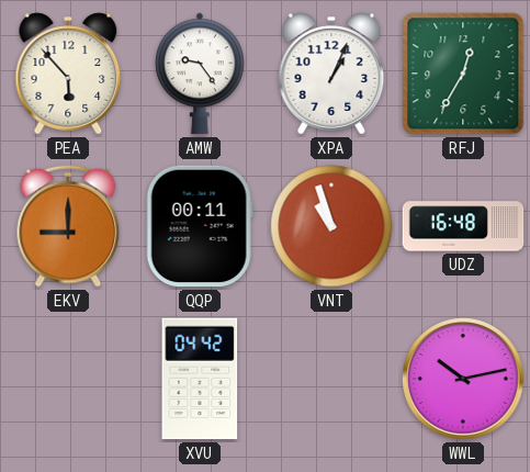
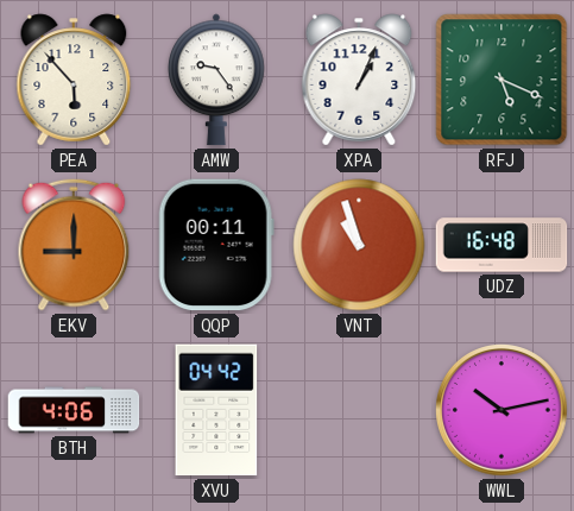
RFJ: 12:35 -> 5:19 (502, 80)
BTH: none -> 4:06 (74, 410)
